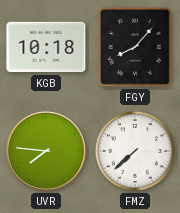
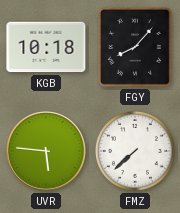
UVR: 7:46 -> 5:46 (46, 151)
